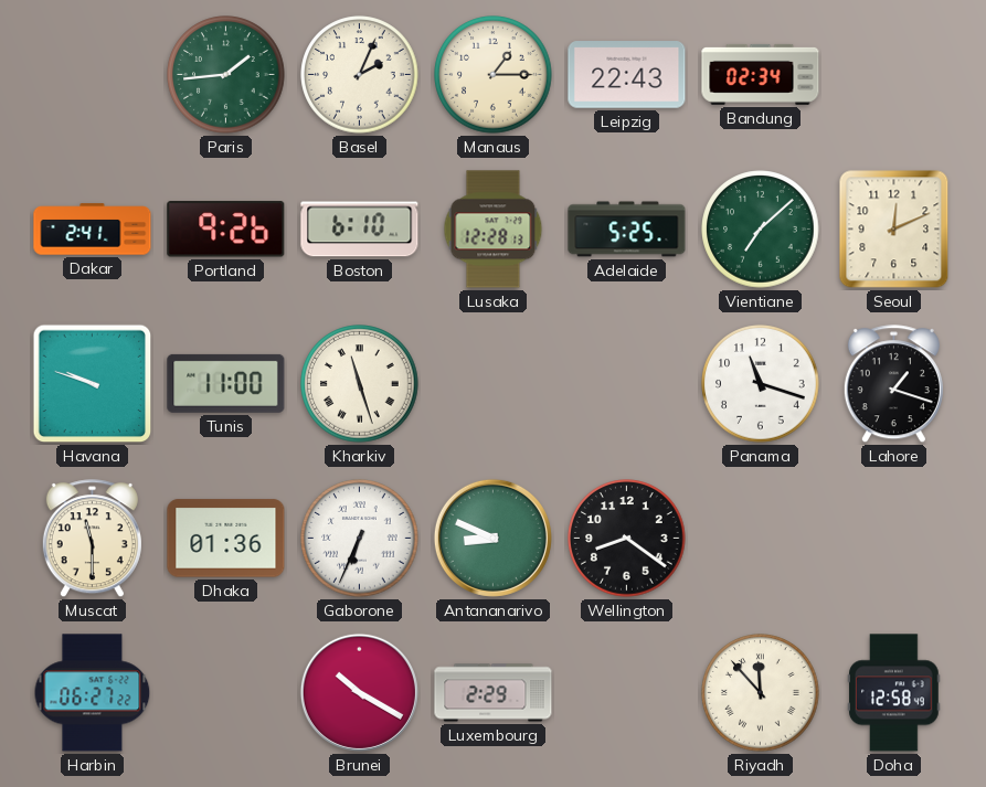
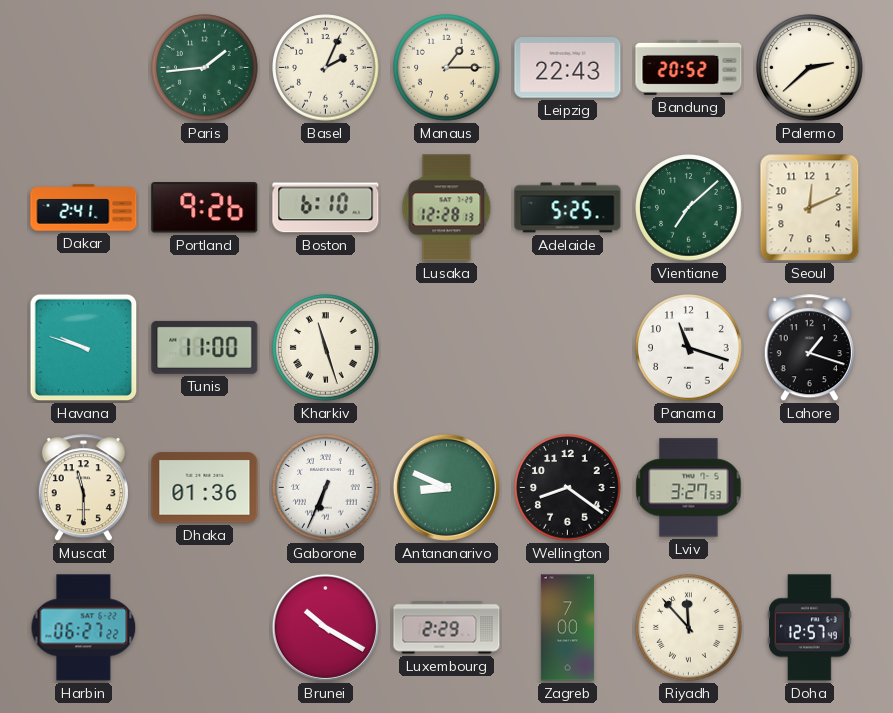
Bandung: 02:34 -> 20:52 (689, 67)
Palermo: none -> 2:38 (810, 68)
Lviv: none -> 3:27 (689, 488)
Zagreb: none -> 7:00 (567, 628)
Doha: 12:58 -> 12:57 (810, 628)
